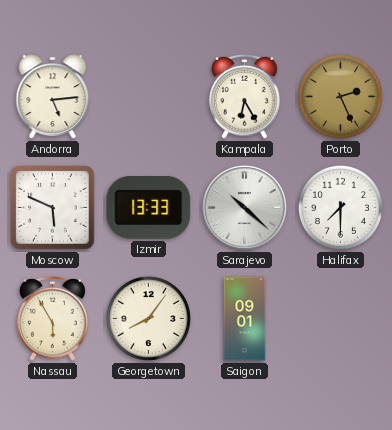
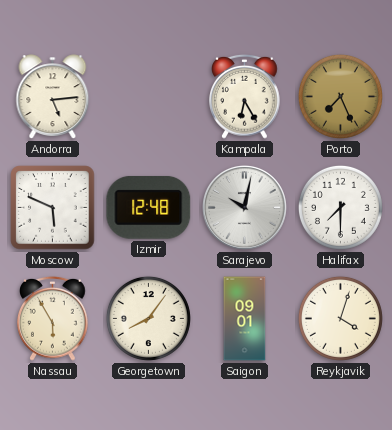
Porto: 2:26 -> 7:26 (340, 96)
Izmir: 13:33 -> 12:48 (149, 207)
Sarajevo: 10:22 -> 10:02 (245, 208)
Reykjavik: none -> 4:03 (340, 318)
